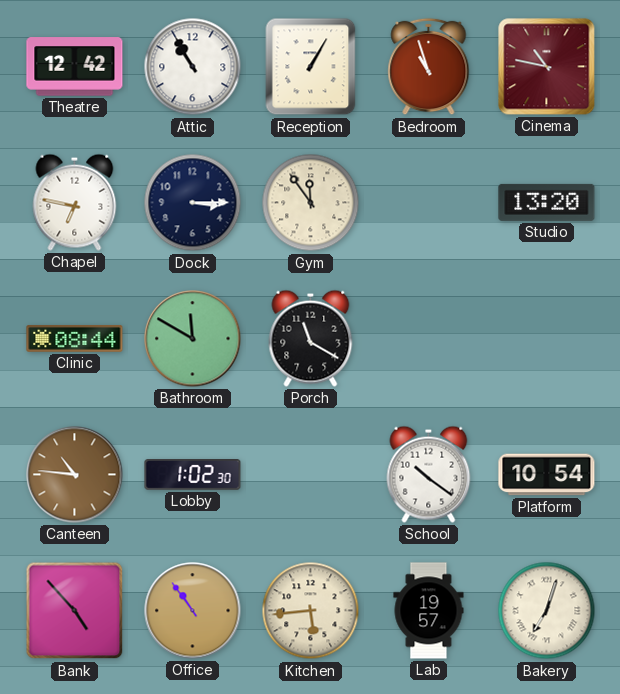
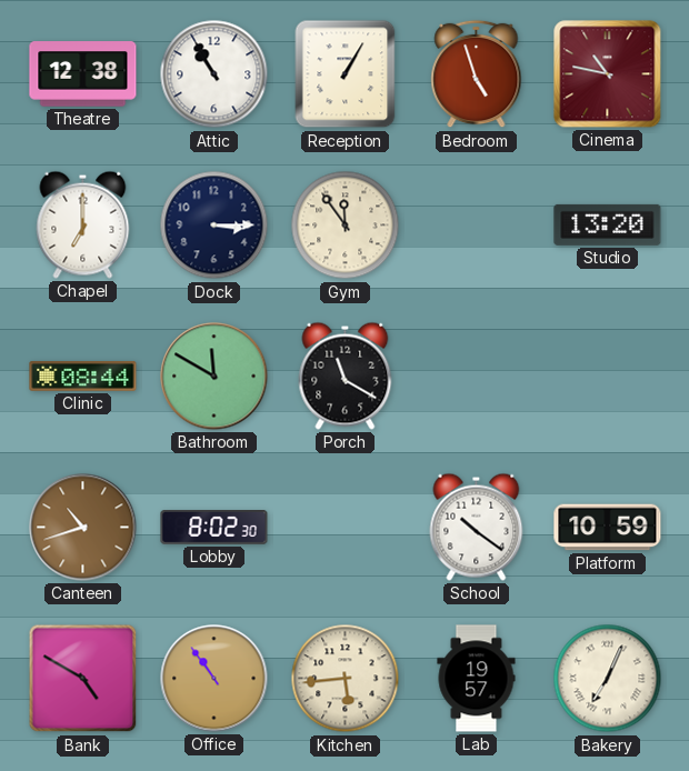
Theatre: 12:42 -> 12:38 (83, 74)
Bedroom: 10:57 -> 4:57 (477, 74)
Chapel: 6:47 -> 7:00 (83, 224)
Canteen: 10:46 -> 10:42 (83, 528)
Lobby: 1:02 -> 8:02 (214, 528)
Platform: 10:54 -> 10:59 (608, 528)
Bank: 4:53 -> 4:50 (83, 679)
Bakery: 7:03 -> 7:04 (608, 679)
